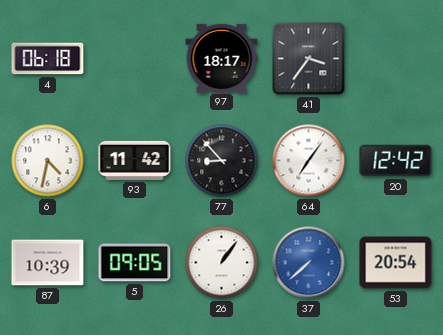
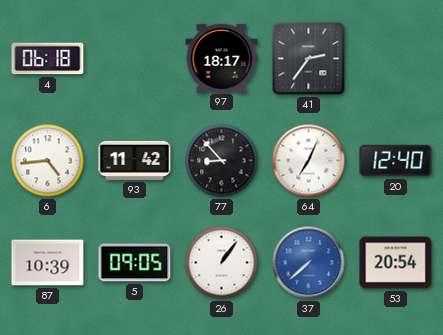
41: 3:36 -> 2:36 (309, 59)
6: 4:32 -> 4:44 (48, 161)
64: 7:06 -> 7:04 (309, 161)
20: 12:42 -> 12:40 (396, 161)
